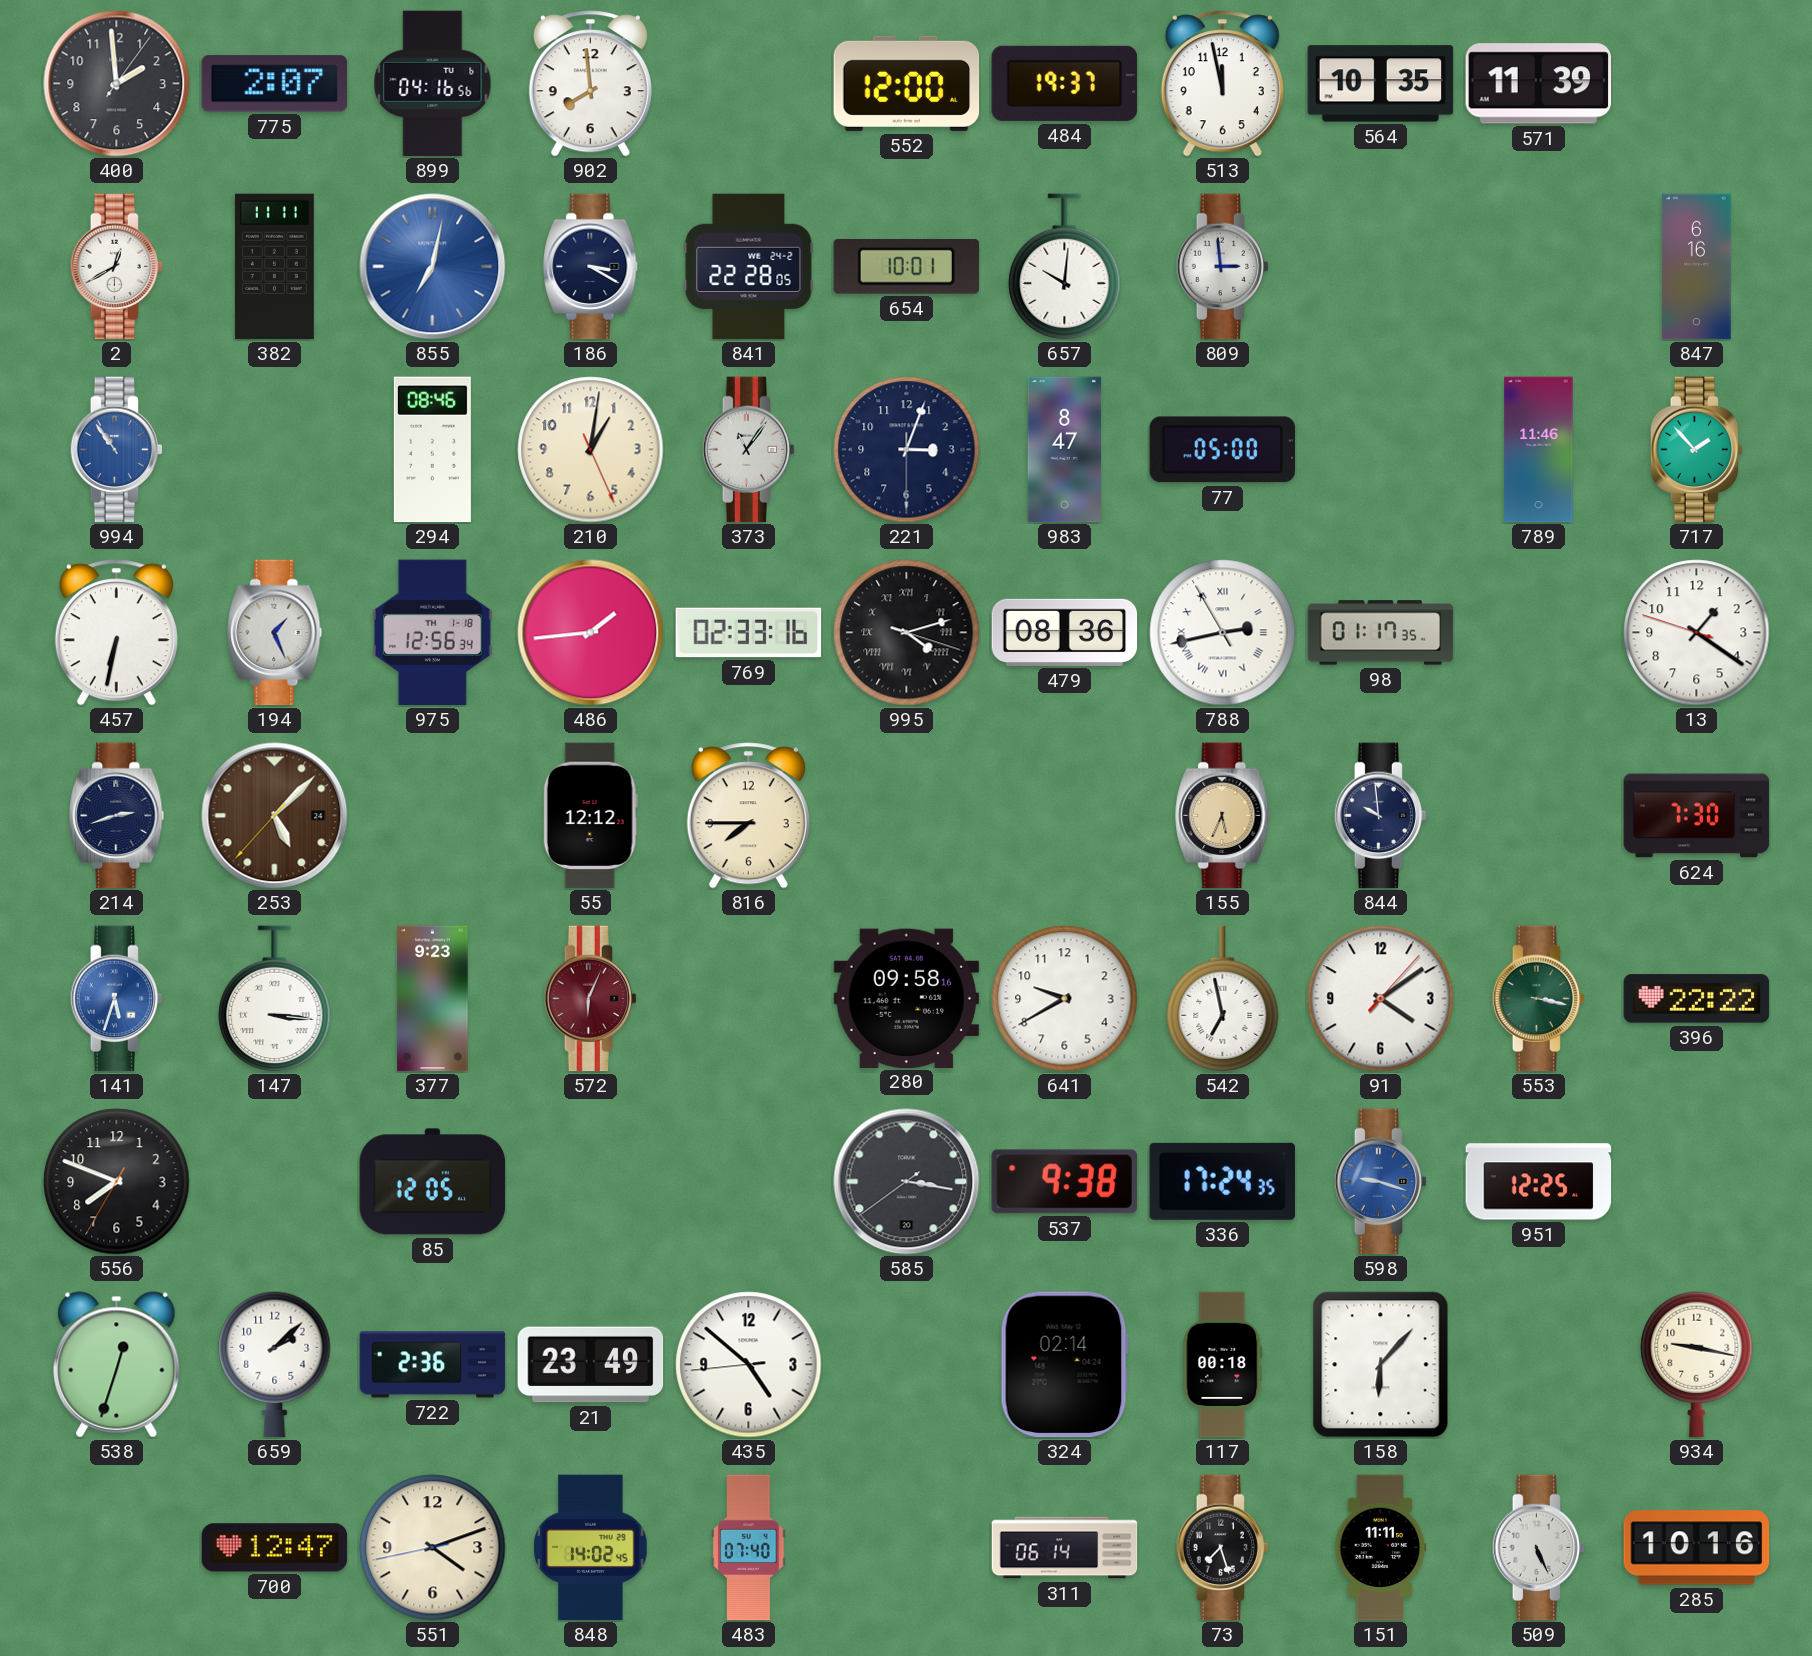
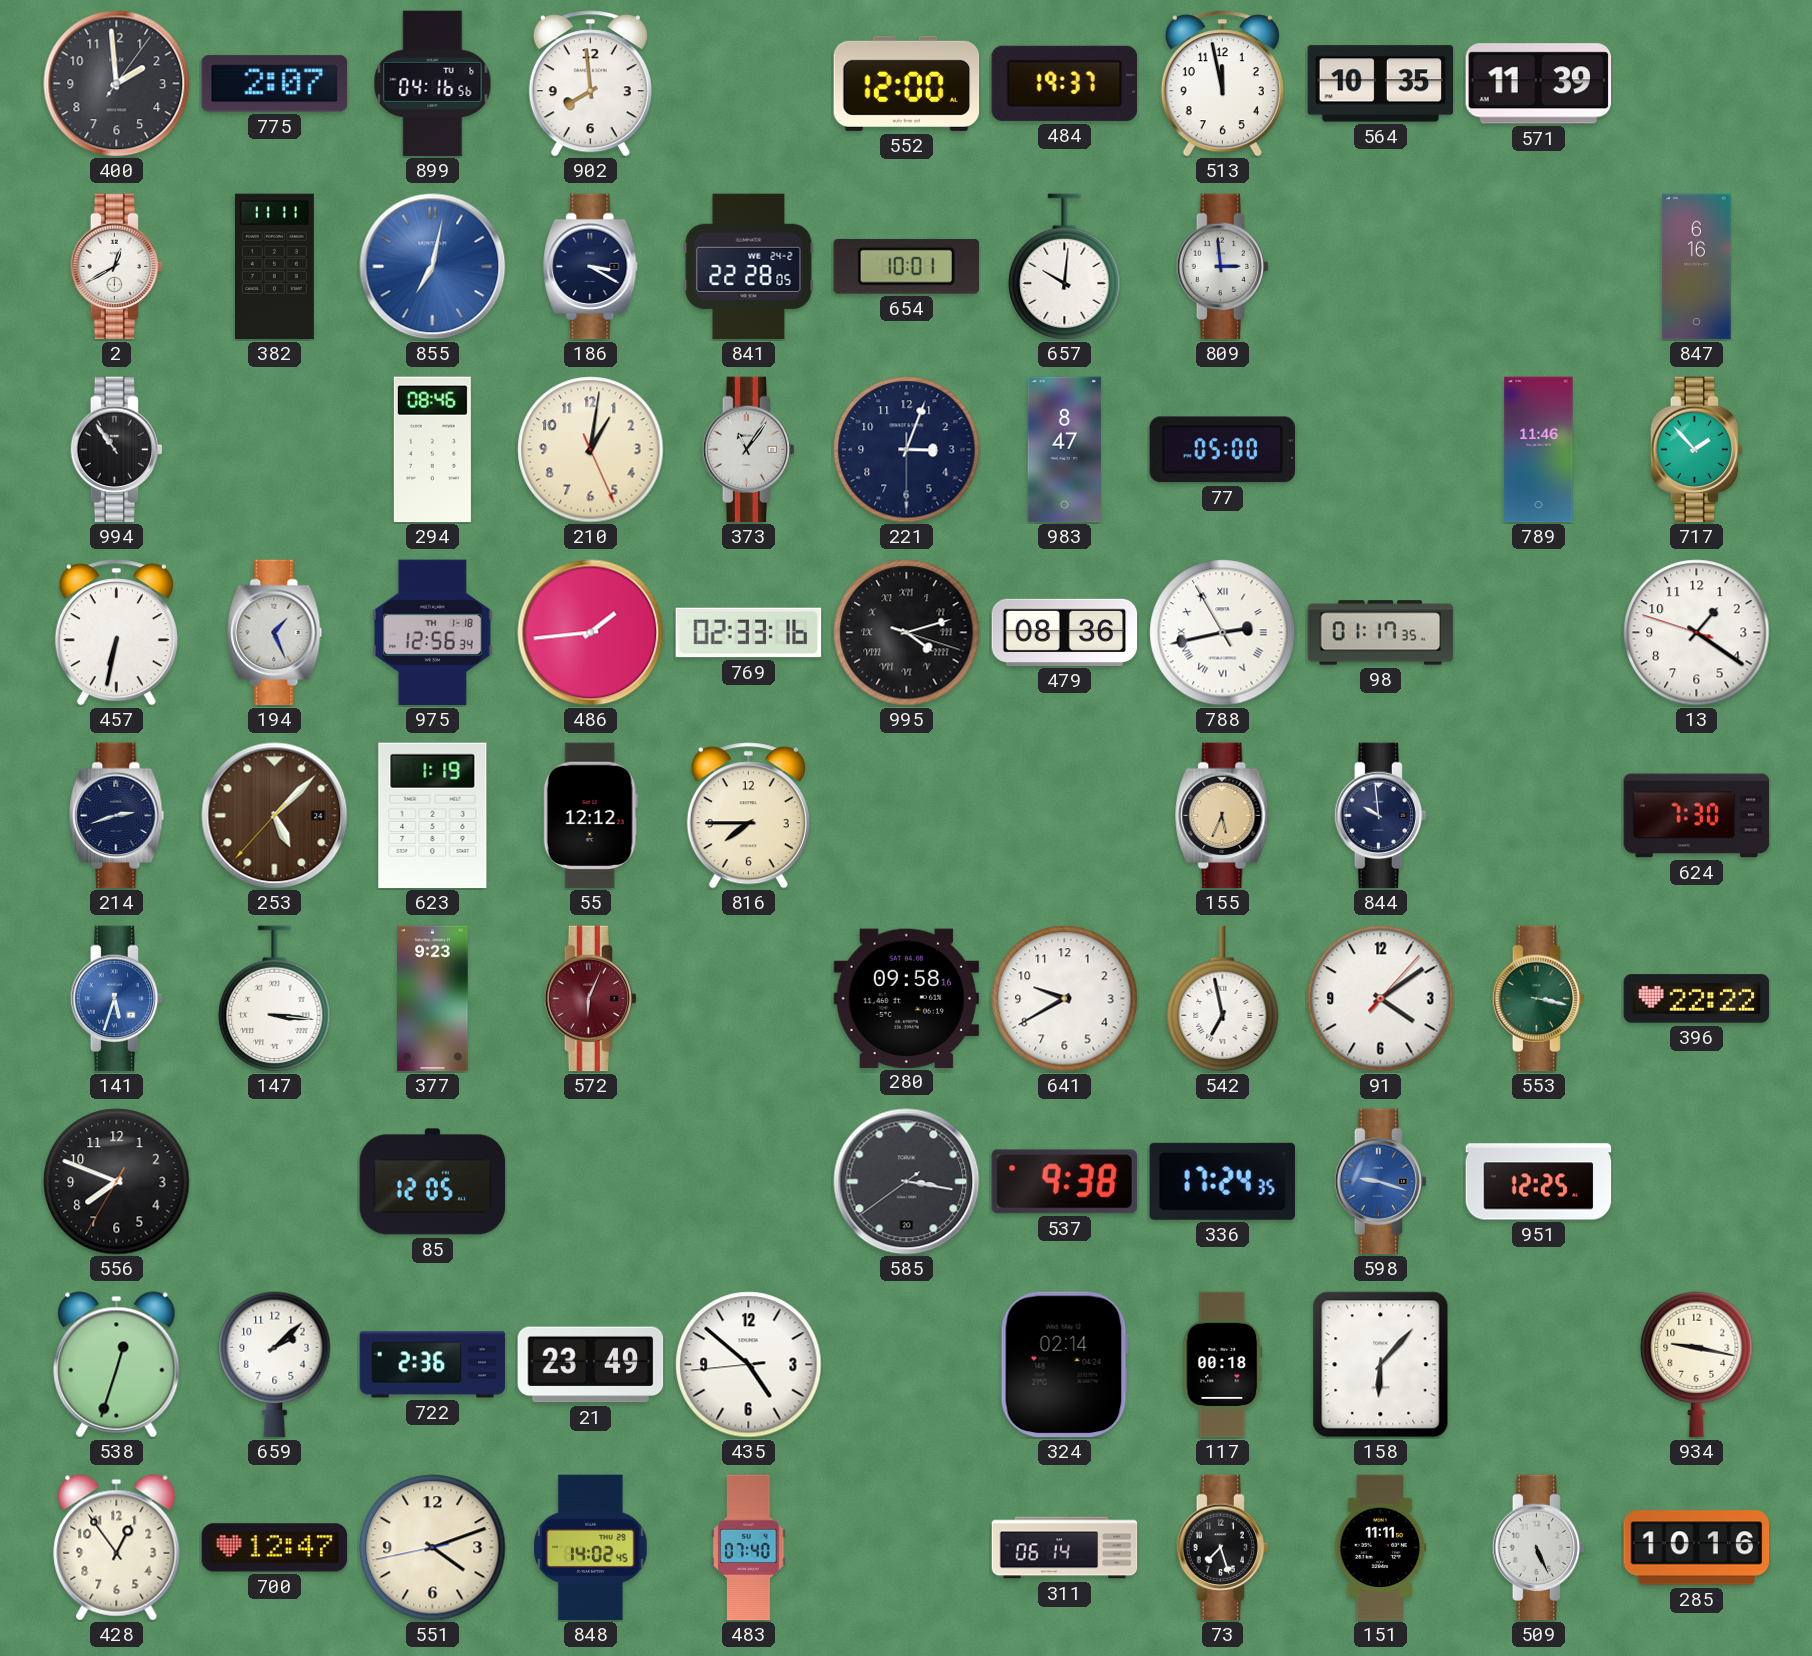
994 dial: blue -> black (116, 450)
623: none -> 1:19 (433, 816)
428: none -> 12:54 (117, 1548)
